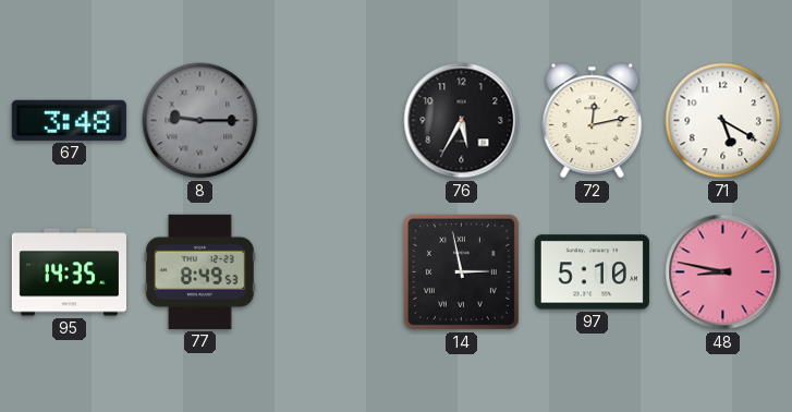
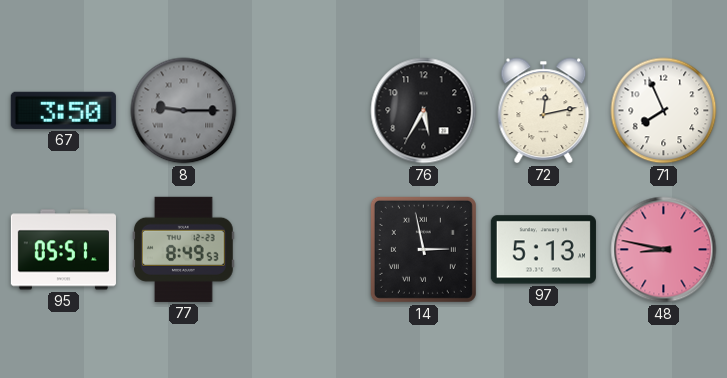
67: 3:48 -> 3:50 (63, 110)
71: 5:20 -> 7:56 (664, 111)
95: 14:35 -> 05:51 (63, 250)
97: 5:10 -> 5:13 (543, 250)
